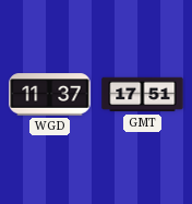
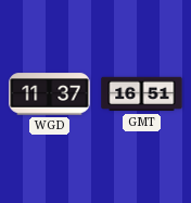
GMT: 17:51 -> 16:51 (142, 94)
